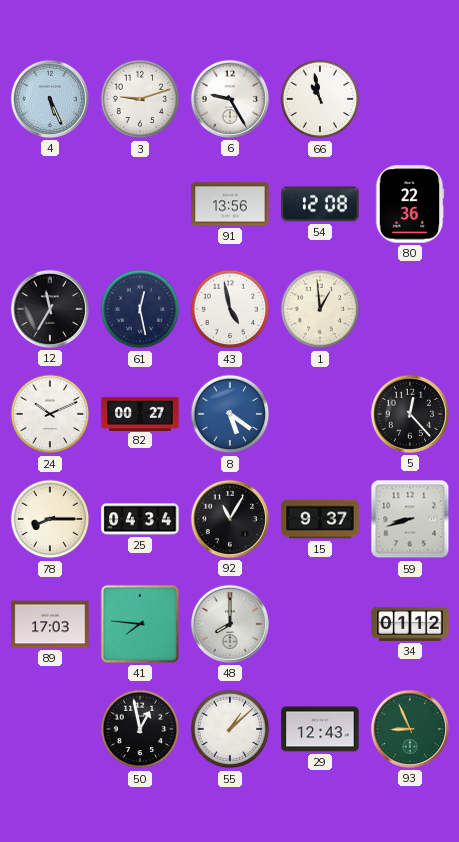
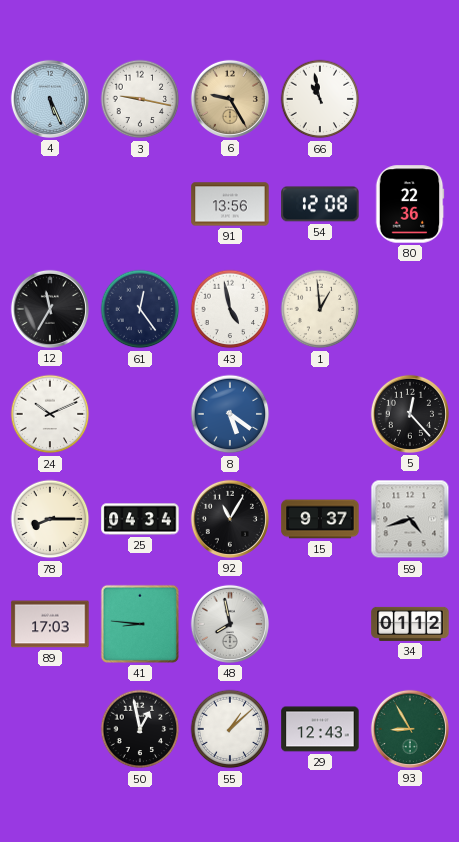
3: 9:12 -> 9:17 (140, 99)
6 dial: white -> champagne (230, 99)
61: 12:28 -> 12:24 (140, 309)
82: 00:27 -> none (140, 413)
59: 8:42 -> 4:42 (410, 519)
41: 7:46 -> 8:46 (140, 624)
48: 8:00 -> 7:58 (230, 624)
93: 8:56 -> 8:55 (410, 729)
